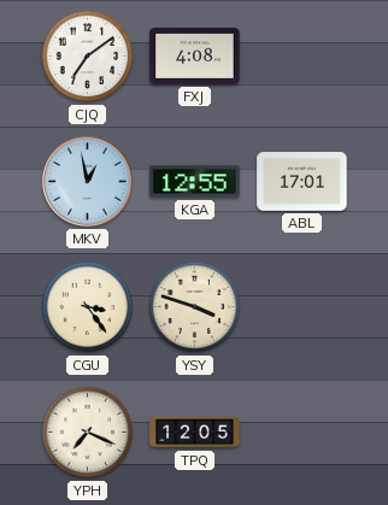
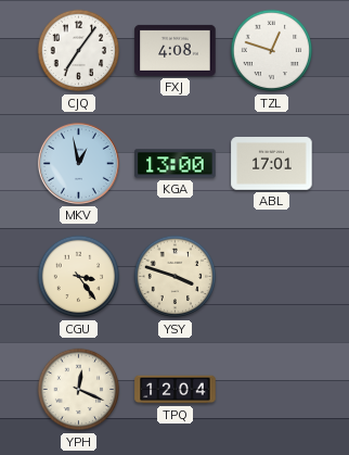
CJQ: 7:09 -> 7:06 (79, 51)
TZL: none -> 12:48 (272, 51)
KGA: 12:55 -> 13:00 (176, 164)
YPH: 7:19 -> 12:19 (79, 390)
TPQ: 12:05 -> 12:04 (176, 390)
